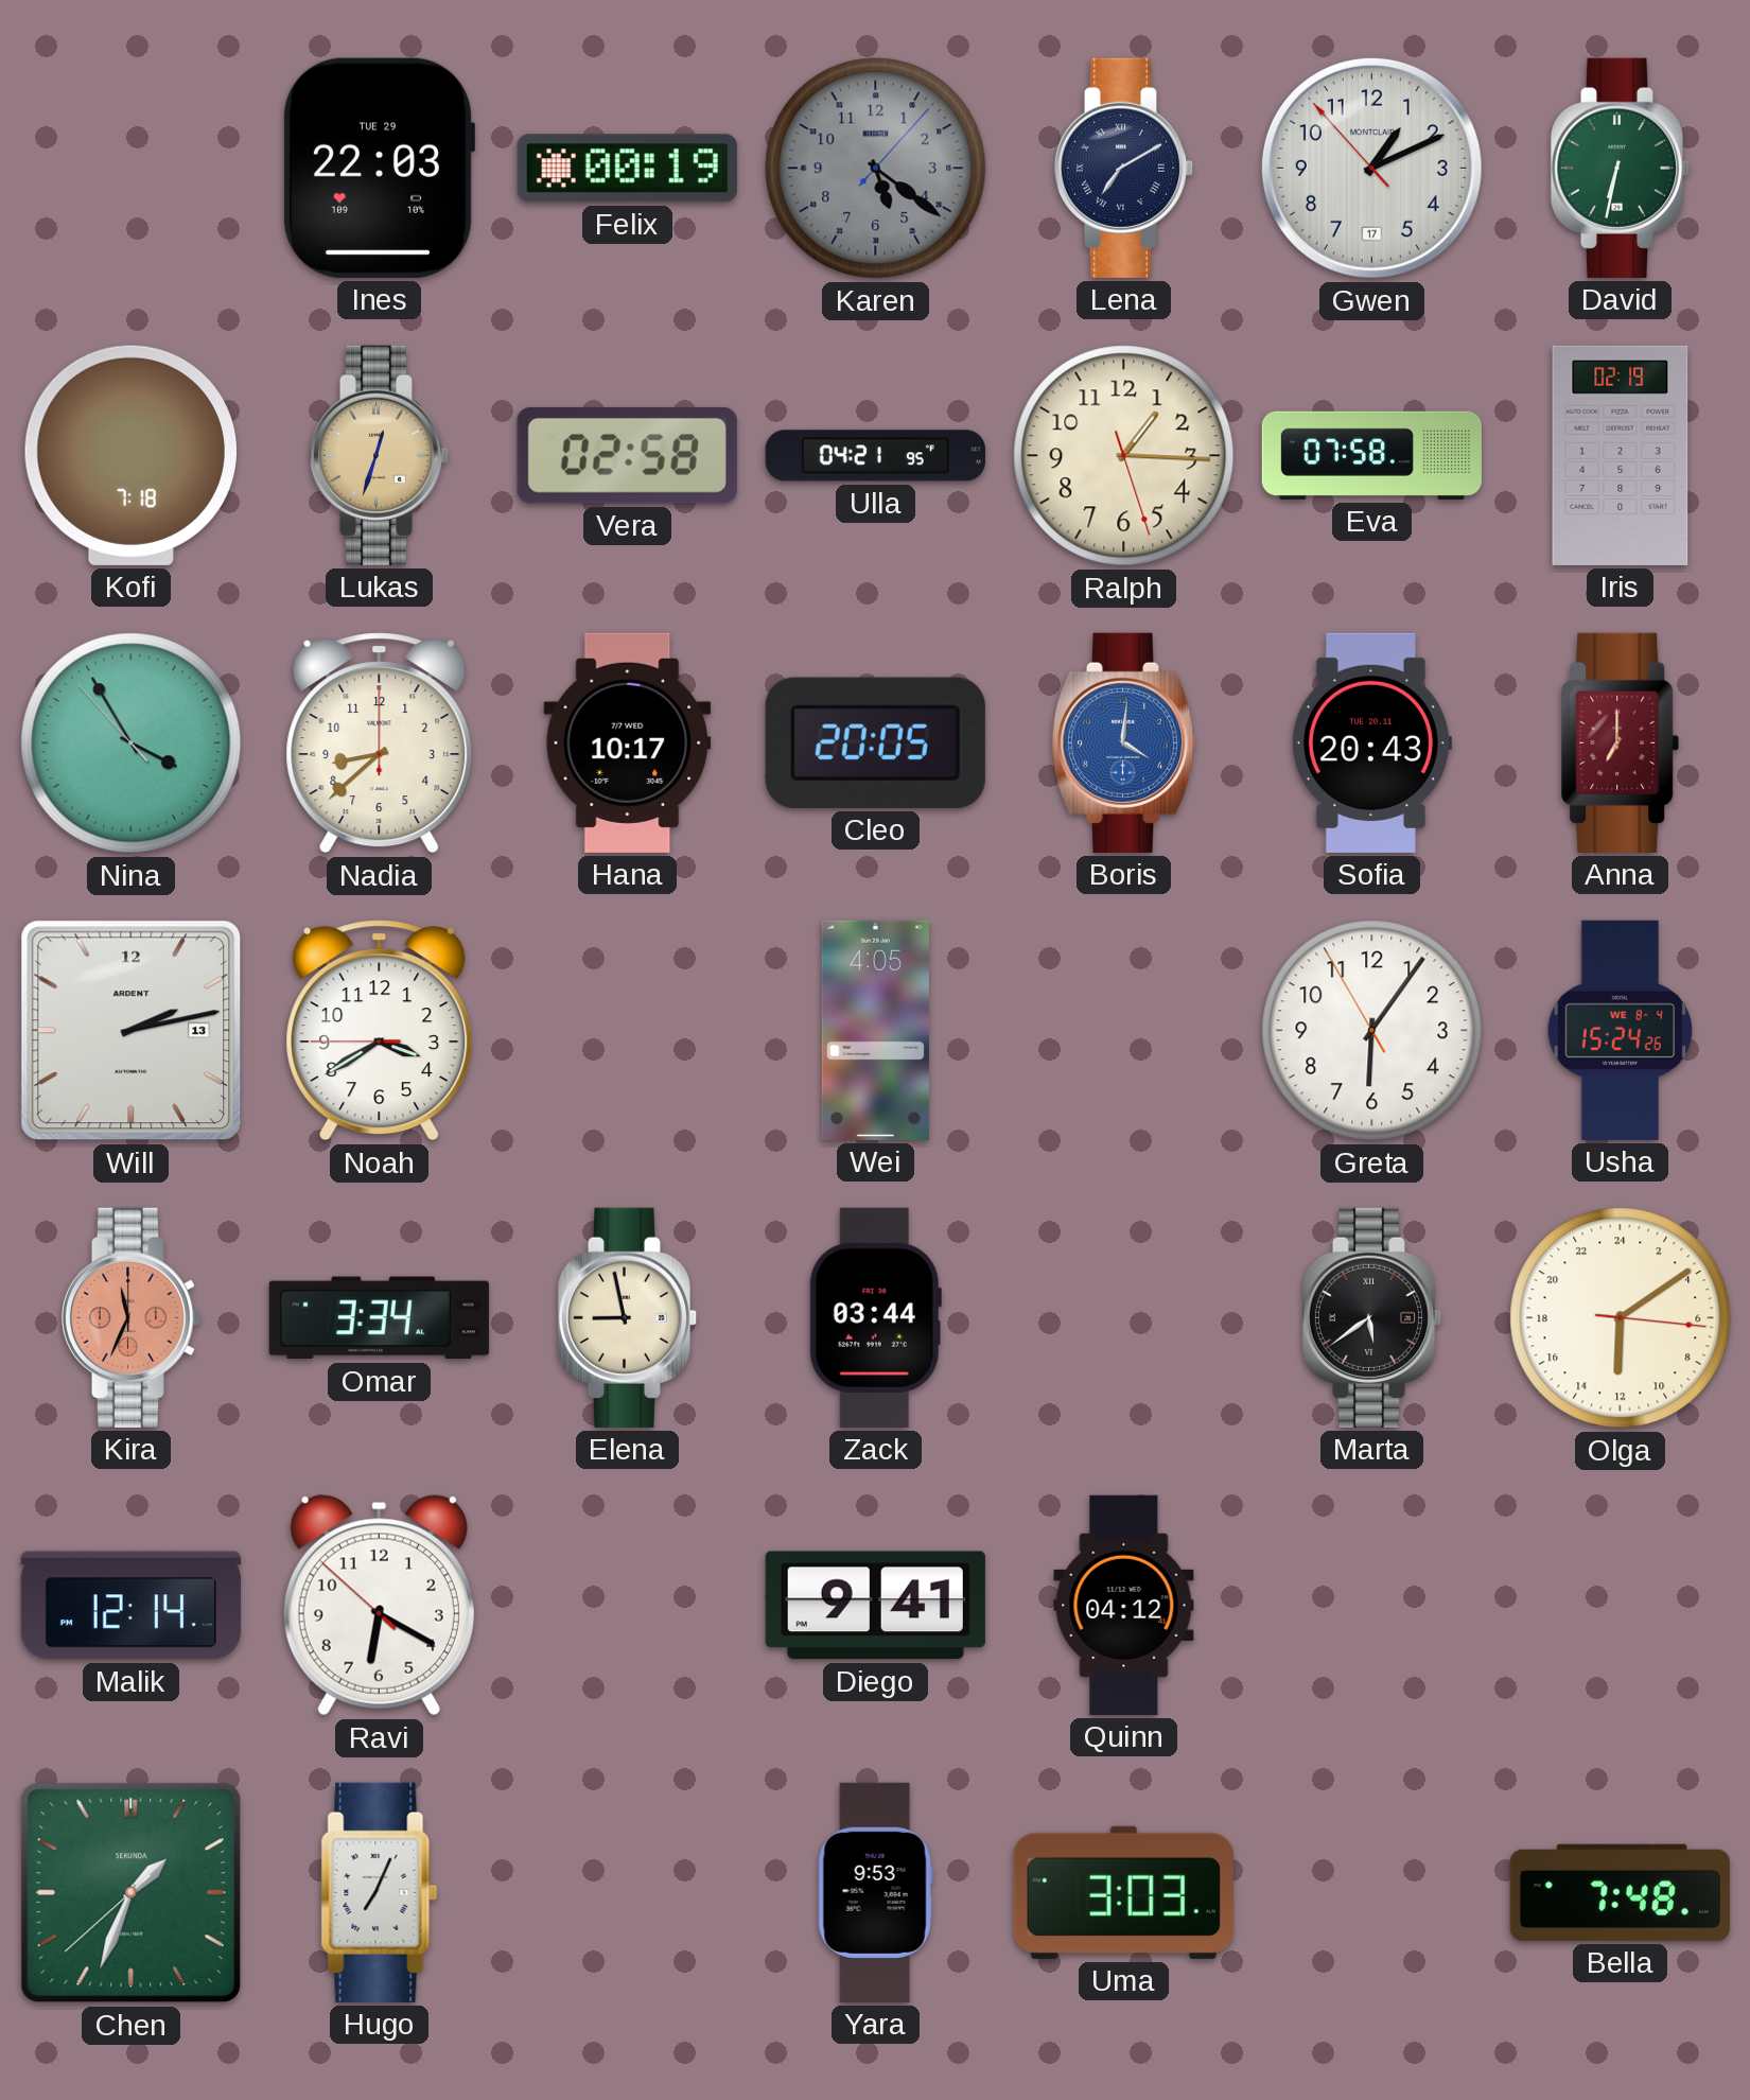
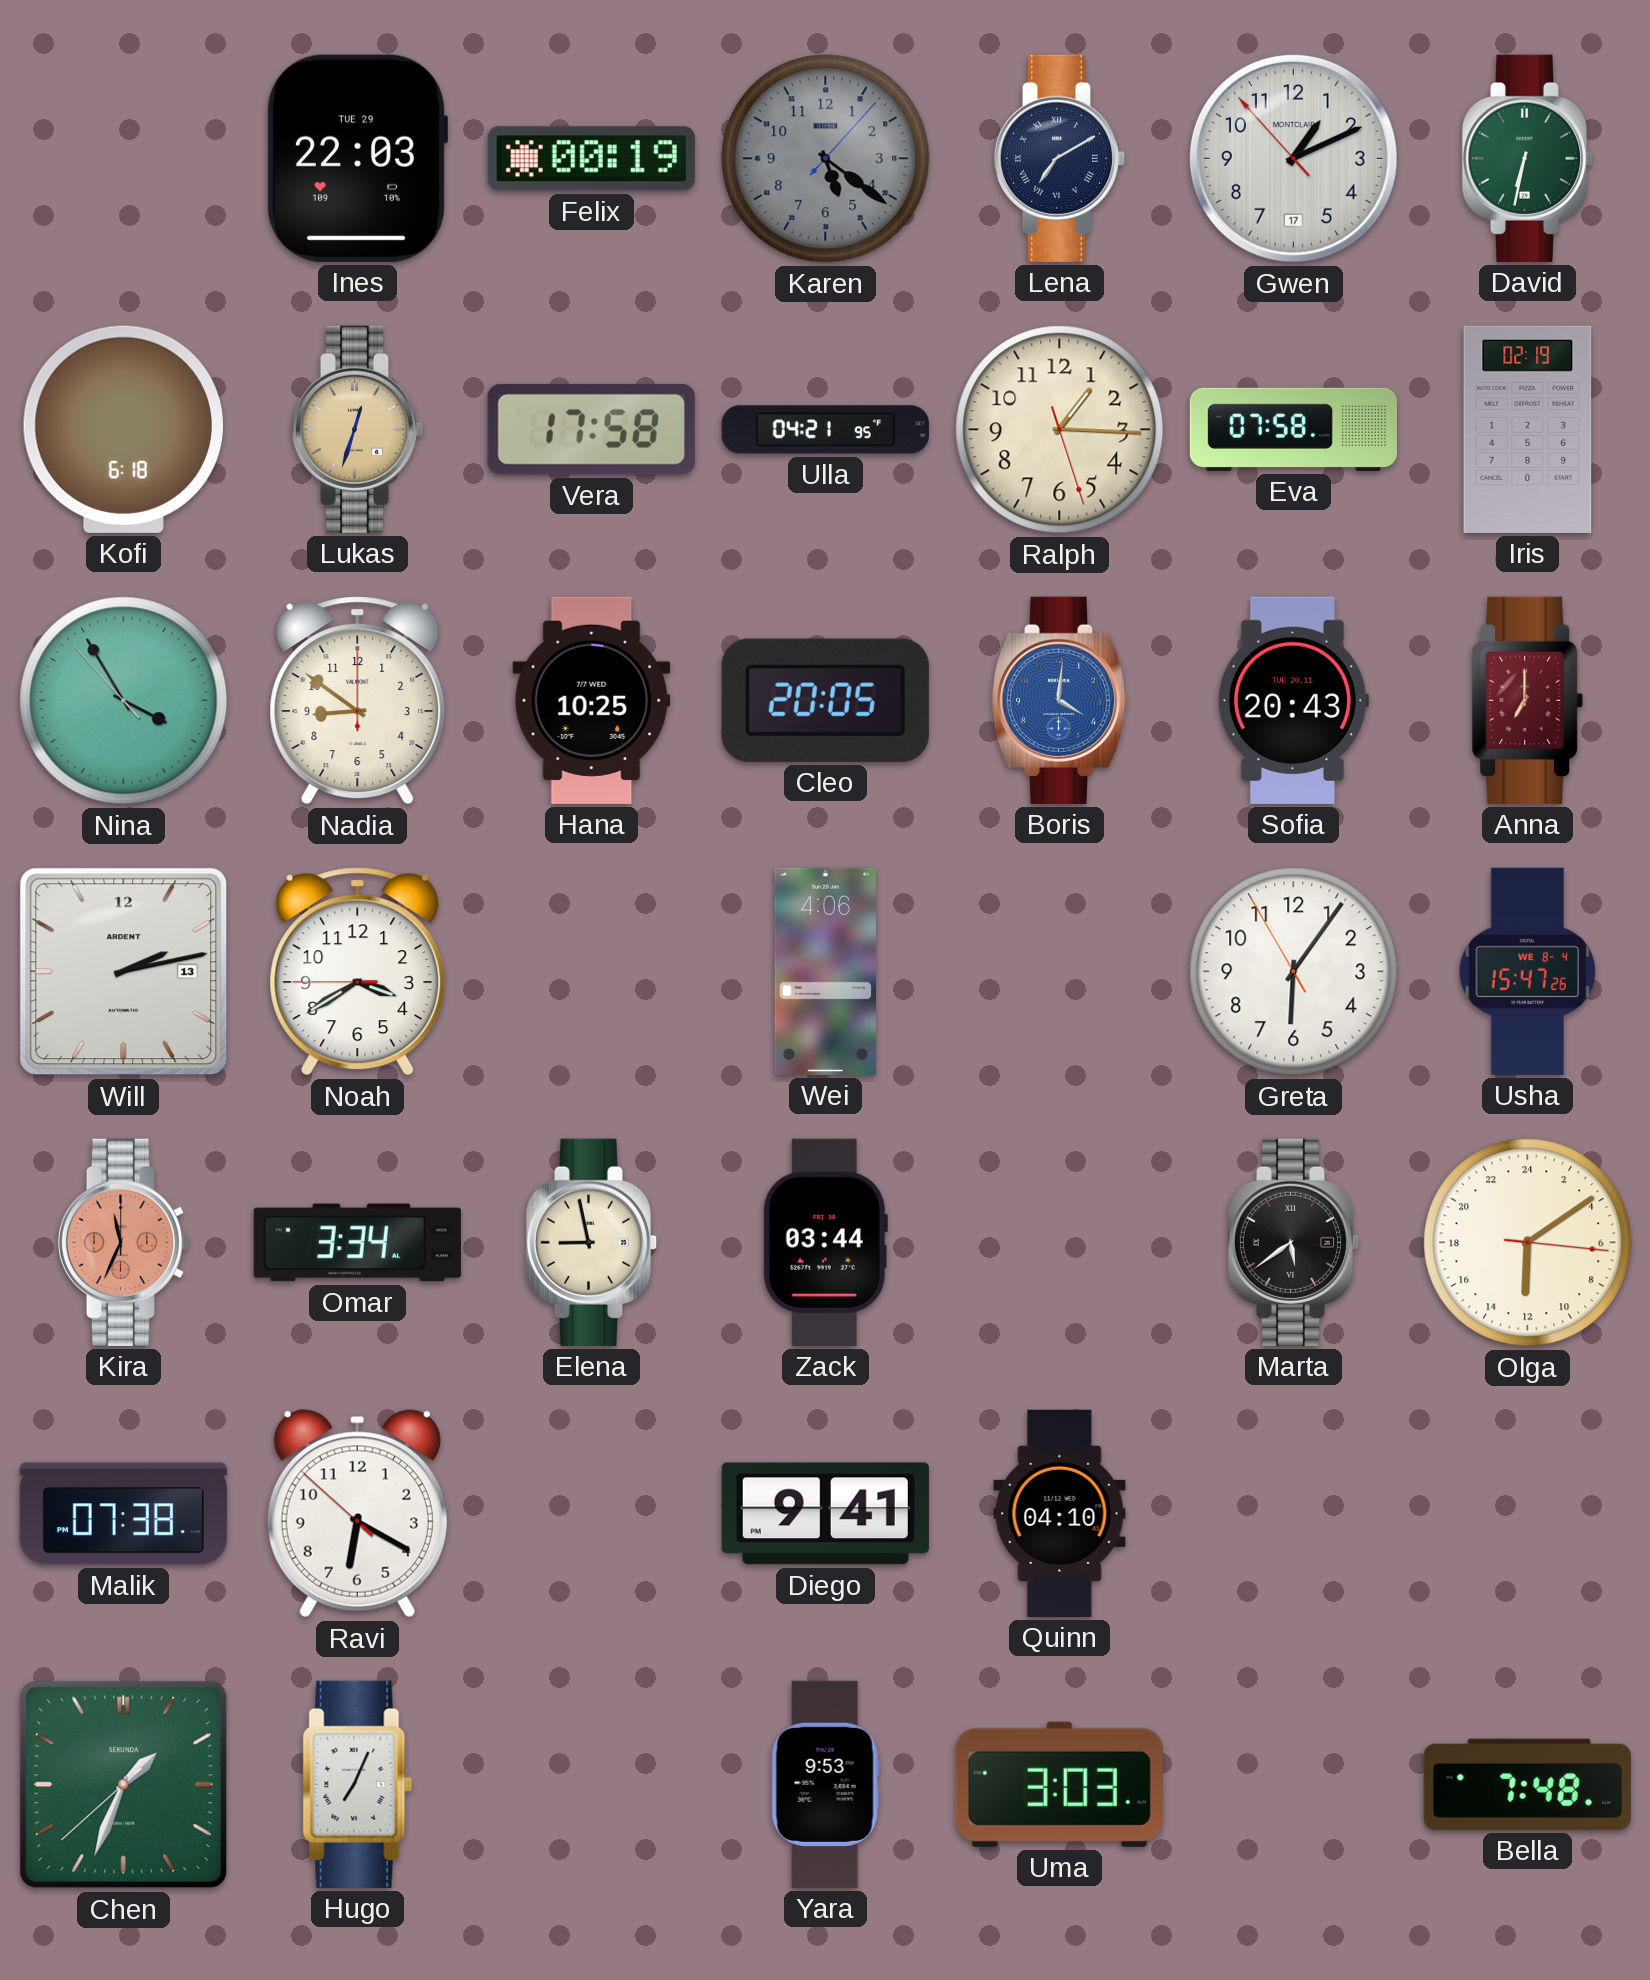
Kofi: 7:18 -> 6:18 (123, 429)
Vera: 02:58 -> 17:58 (591, 429)
Nadia: 8:38 -> 8:51 (358, 701)
Hana: 10:17 -> 10:25 (592, 700)
Wei: 4:05 -> 4:06 (825, 971)
Usha: 15:24 -> 15:47 (1528, 971)
Malik: 12:14 -> 07:38 (123, 1514)
Quinn: 04:12 -> 04:10 (1060, 1513)
